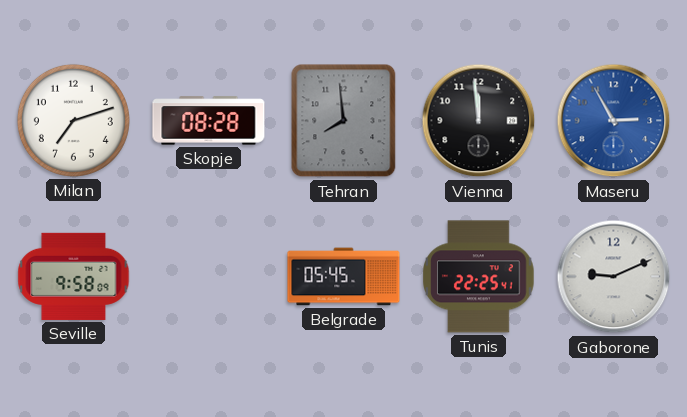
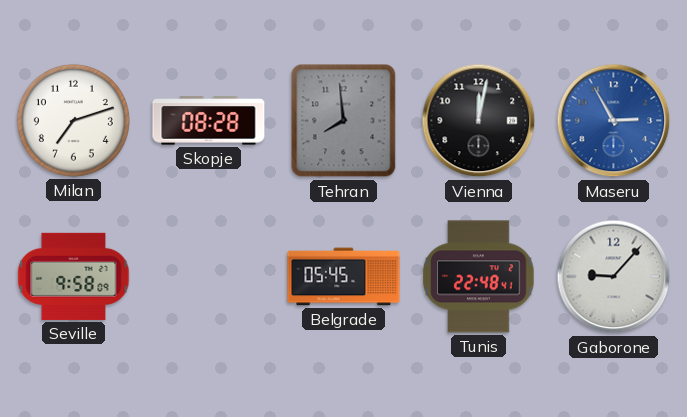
Vienna: 11:59 -> 12:02 (479, 121)
Tunis: 22:25 -> 22:48 (479, 277)
Gaborone: 9:11 -> 9:07 (614, 277)
